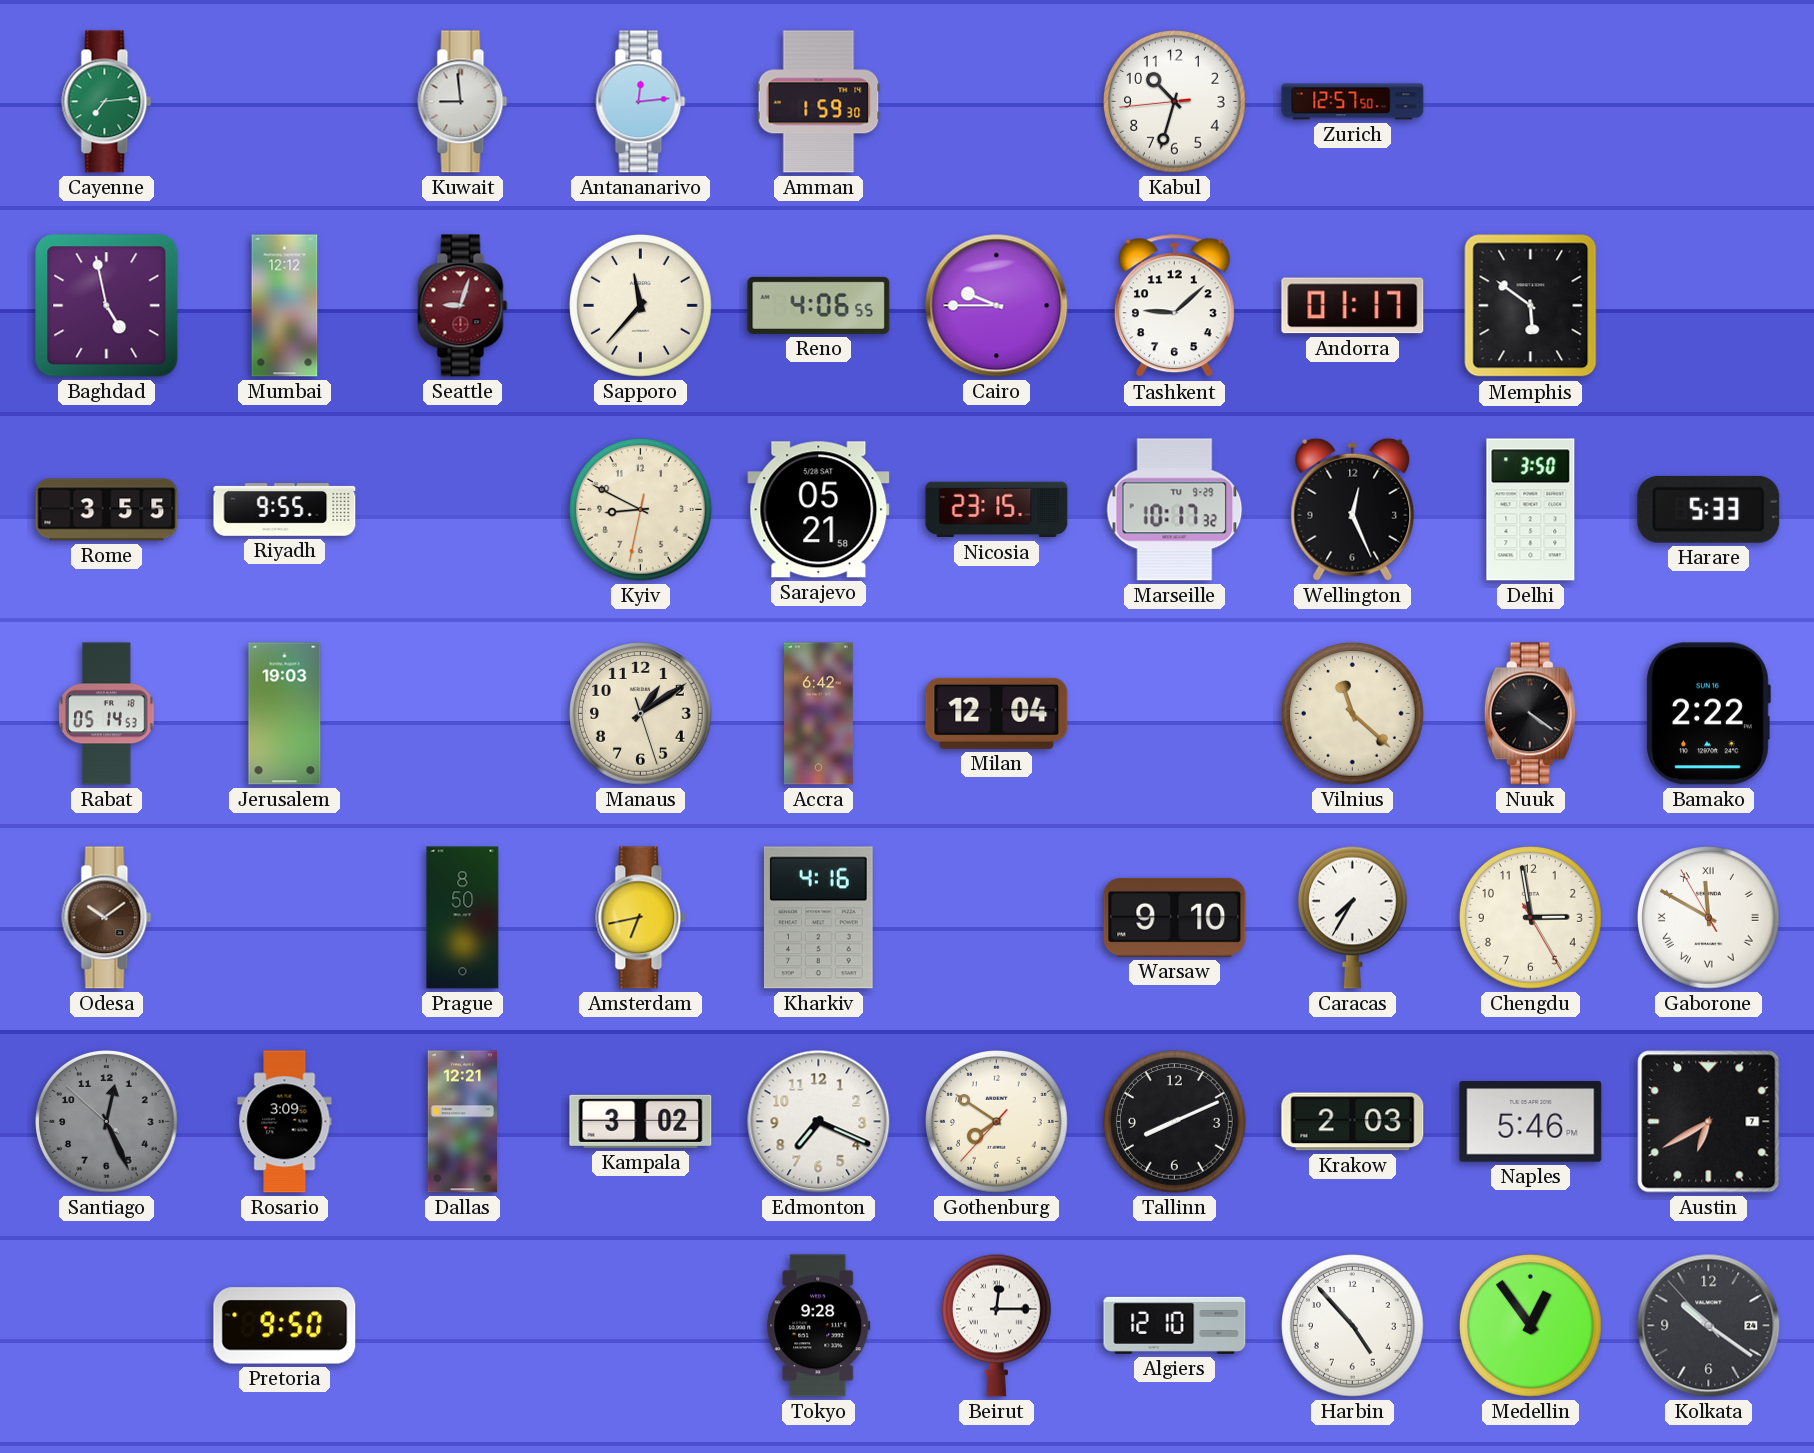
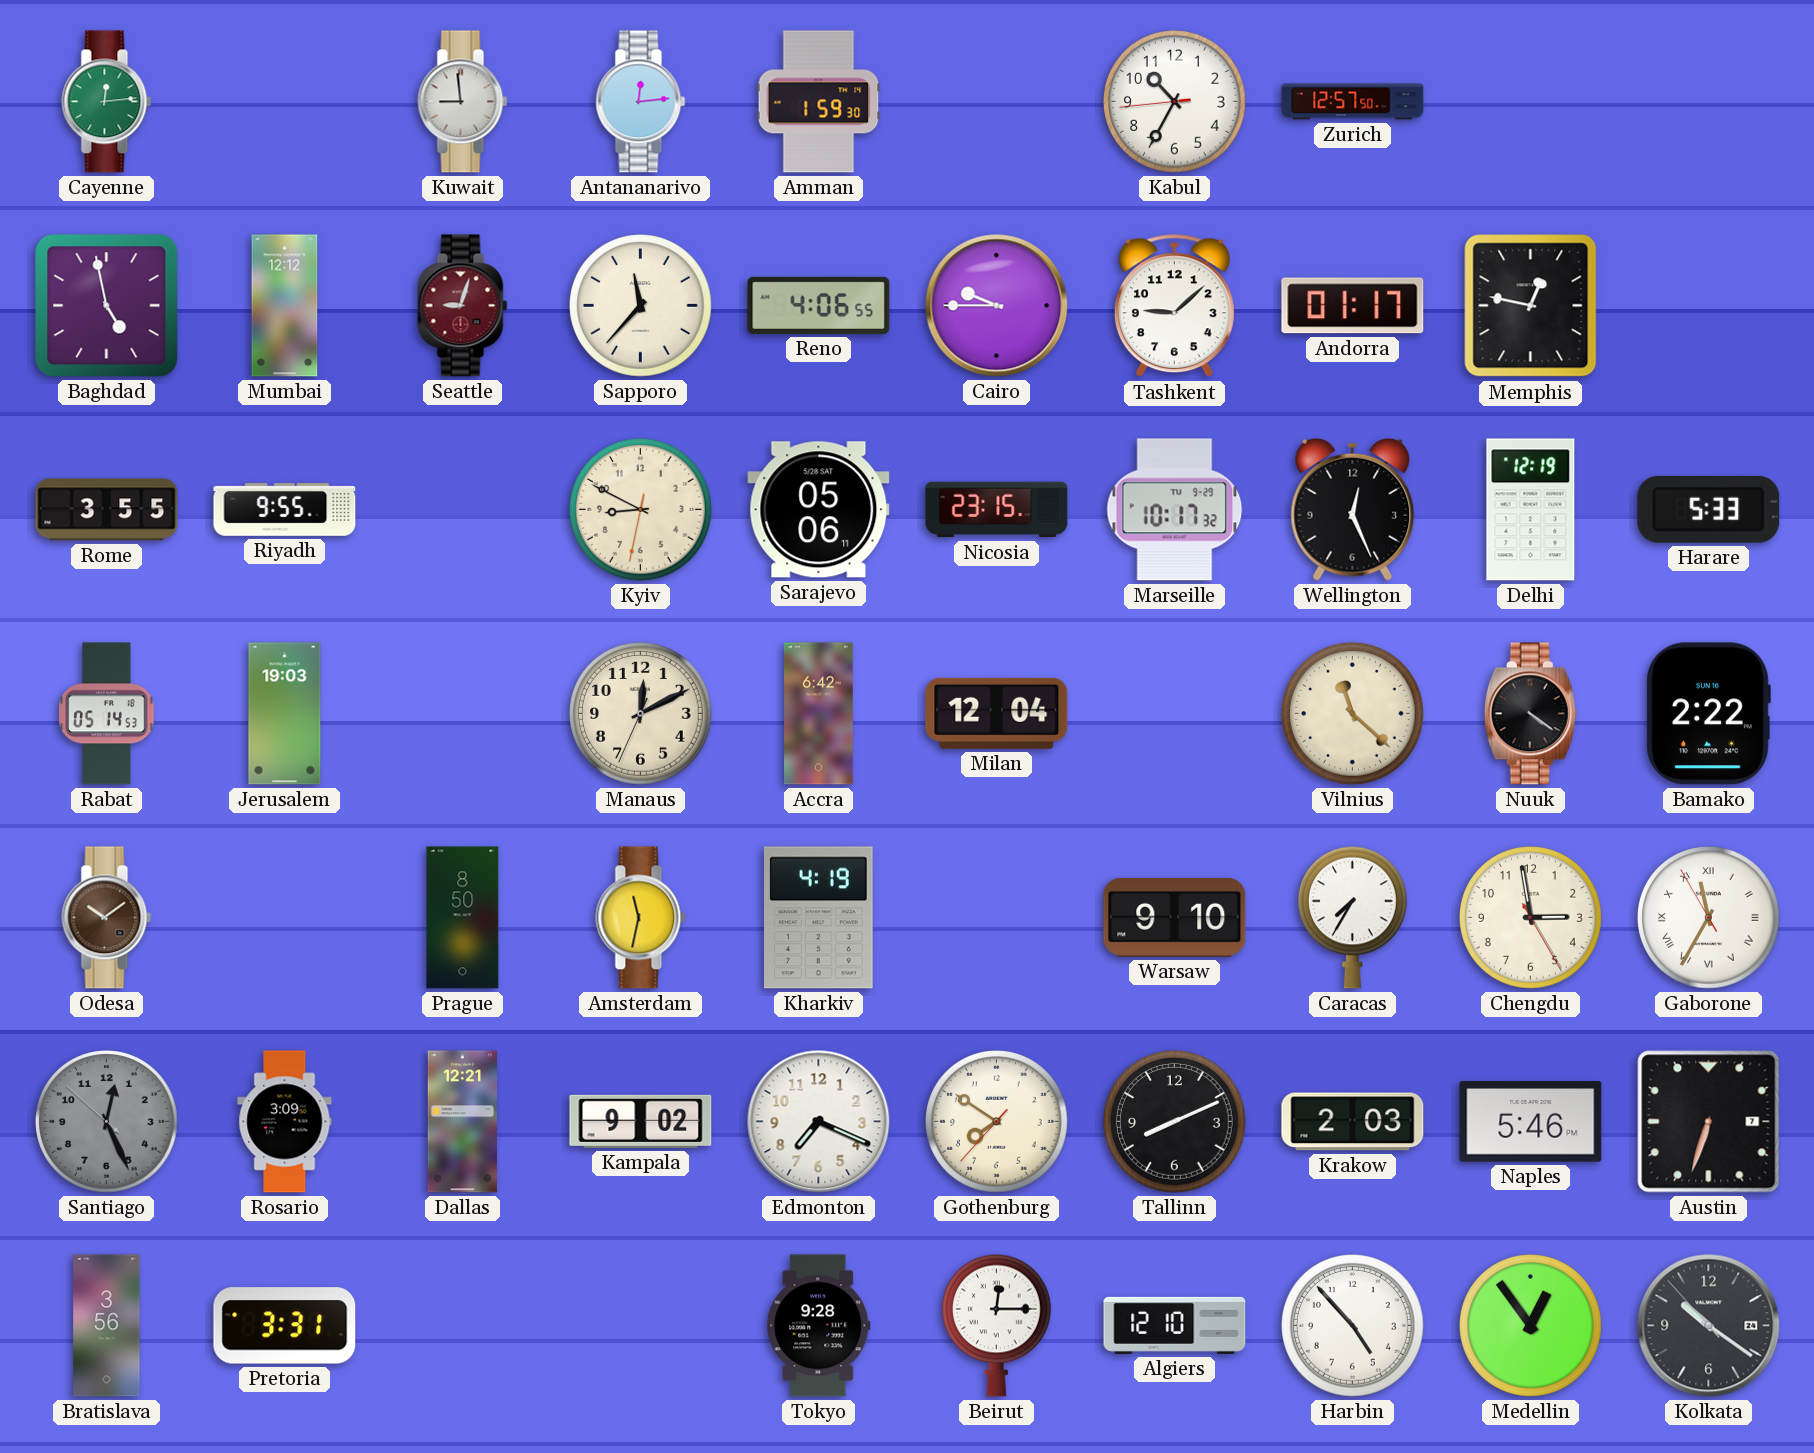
Cayenne: 7:14 -> 12:14 (107, 102)
Kabul: 10:32 -> 10:34 (1175, 102)
Memphis: 5:51 -> 12:47 (1531, 306)
Sarajevo: 05:21 -> 05:06 (819, 510)
Delhi: 3:50 -> 12:19 (1531, 510)
Manaus: 1:09 -> 12:10 (641, 714)
Amsterdam: 6:43 -> 11:32 (641, 918)
Kharkiv: 4:16 -> 4:19 (818, 918)
Gaborone: 11:49 -> 11:34 (1709, 918)
Kampala: 3:02 -> 9:02 (641, 1121)
Austin: 6:40 -> 6:33 (1709, 1122)
Bratislava: none -> 3:56 (107, 1326)
Pretoria: 9:50 -> 3:31 (285, 1326)
